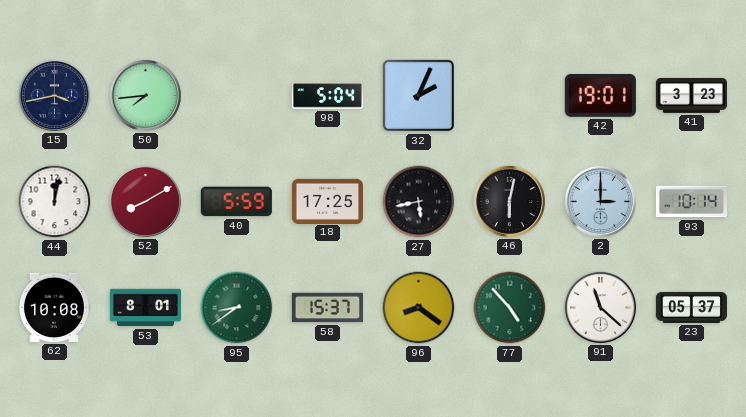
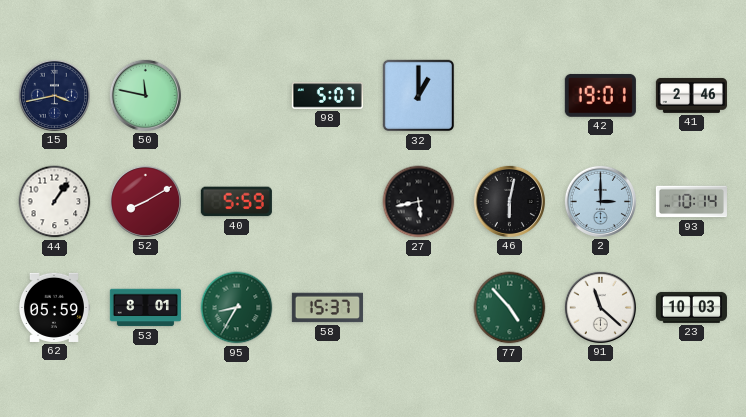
50: 7:44 -> 11:47 (145, 95)
98: 5:04 -> 5:07 (327, 96)
32: 2:04 -> 1:00 (419, 96)
41: 3:23 -> 2:46 (691, 95)
44: 12:02 -> 1:06 (55, 202)
18: 17:25 -> none (327, 201)
62: 10:08 -> 05:59 (54, 307)
95: 8:39 -> 8:35 (237, 308)
96: 8:21 -> none (419, 308)
23: 05:37 -> 10:03 (691, 307)
